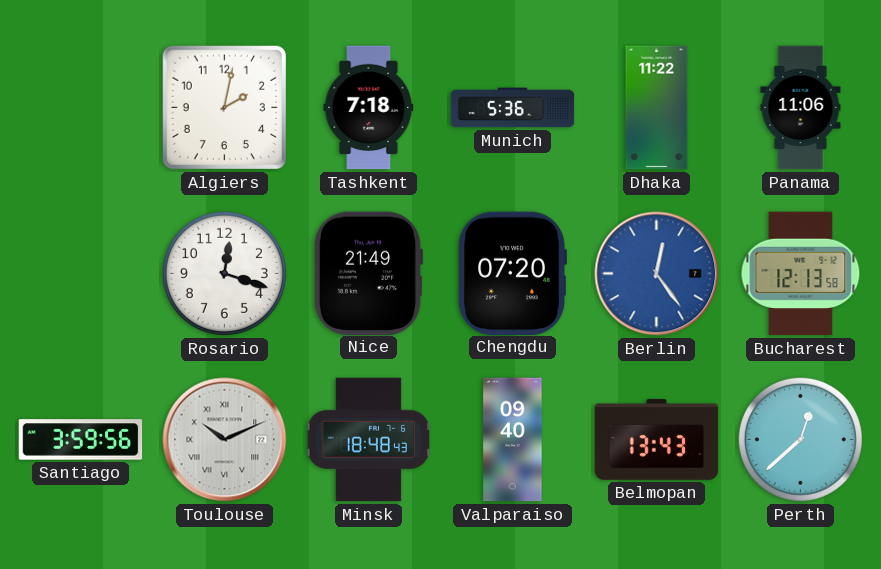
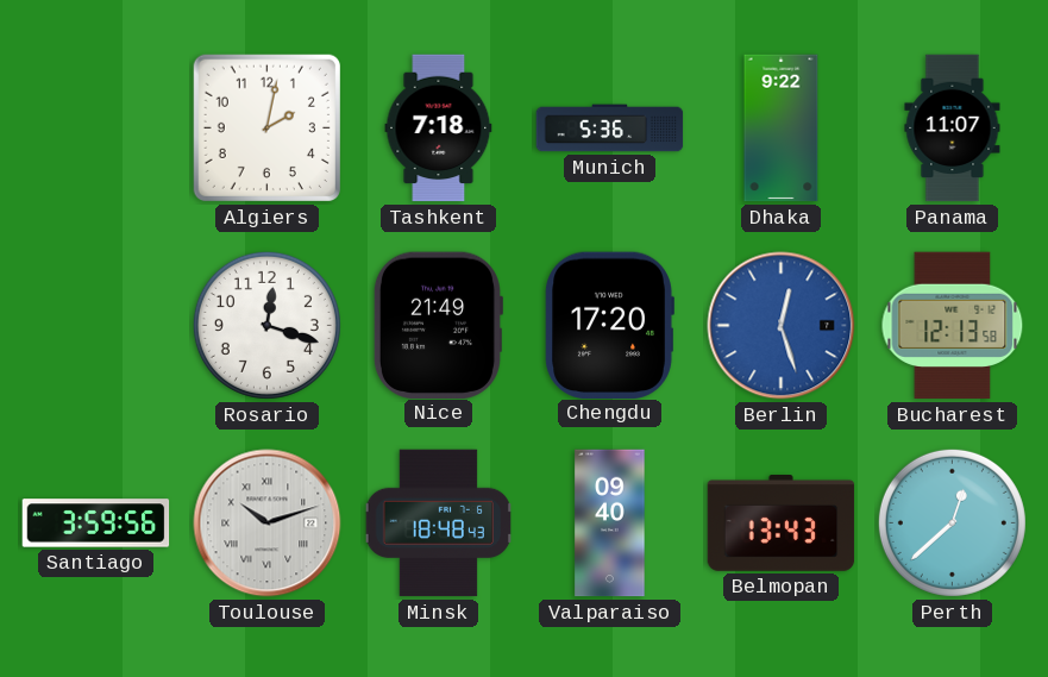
Dhaka: 11:22 -> 9:22 (782, 128)
Panama: 11:06 -> 11:07 (953, 128)
Chengdu: 07:20 -> 17:20 (609, 325)
Berlin: 12:24 -> 12:27 (782, 326)
Toulouse: 10:11 -> 10:12 (268, 524)
